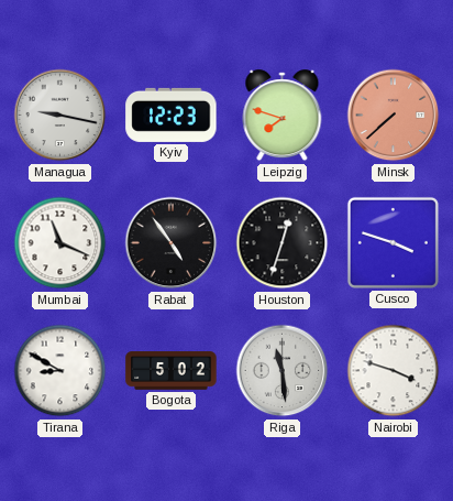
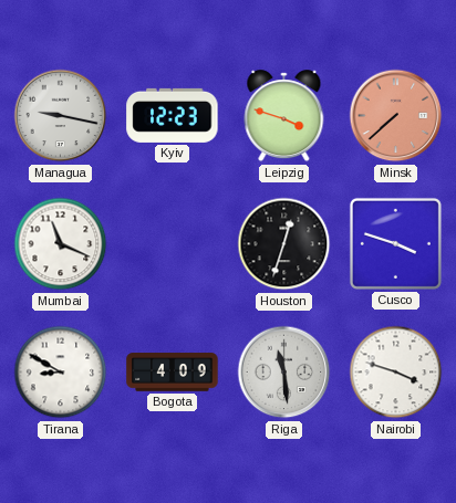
Leipzig: 7:48 -> 3:48 (284, 116)
Rabat: 4:54 -> none (172, 243)
Bogota: 5:02 -> 4:09 (173, 373)
